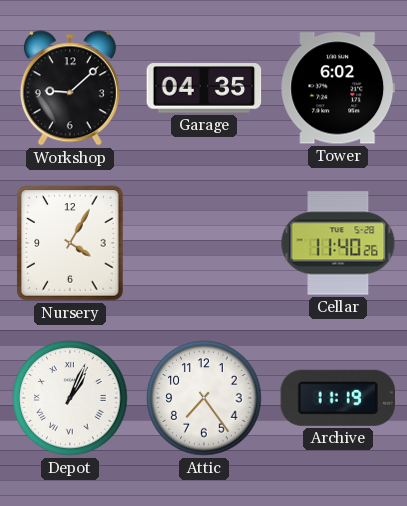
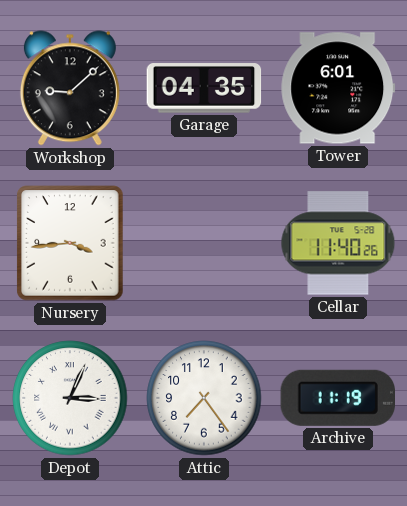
Tower: 6:02 -> 6:01 (338, 88)
Nursery: 4:05 -> 3:44 (70, 243)
Depot: 1:04 -> 3:04 (70, 398)
